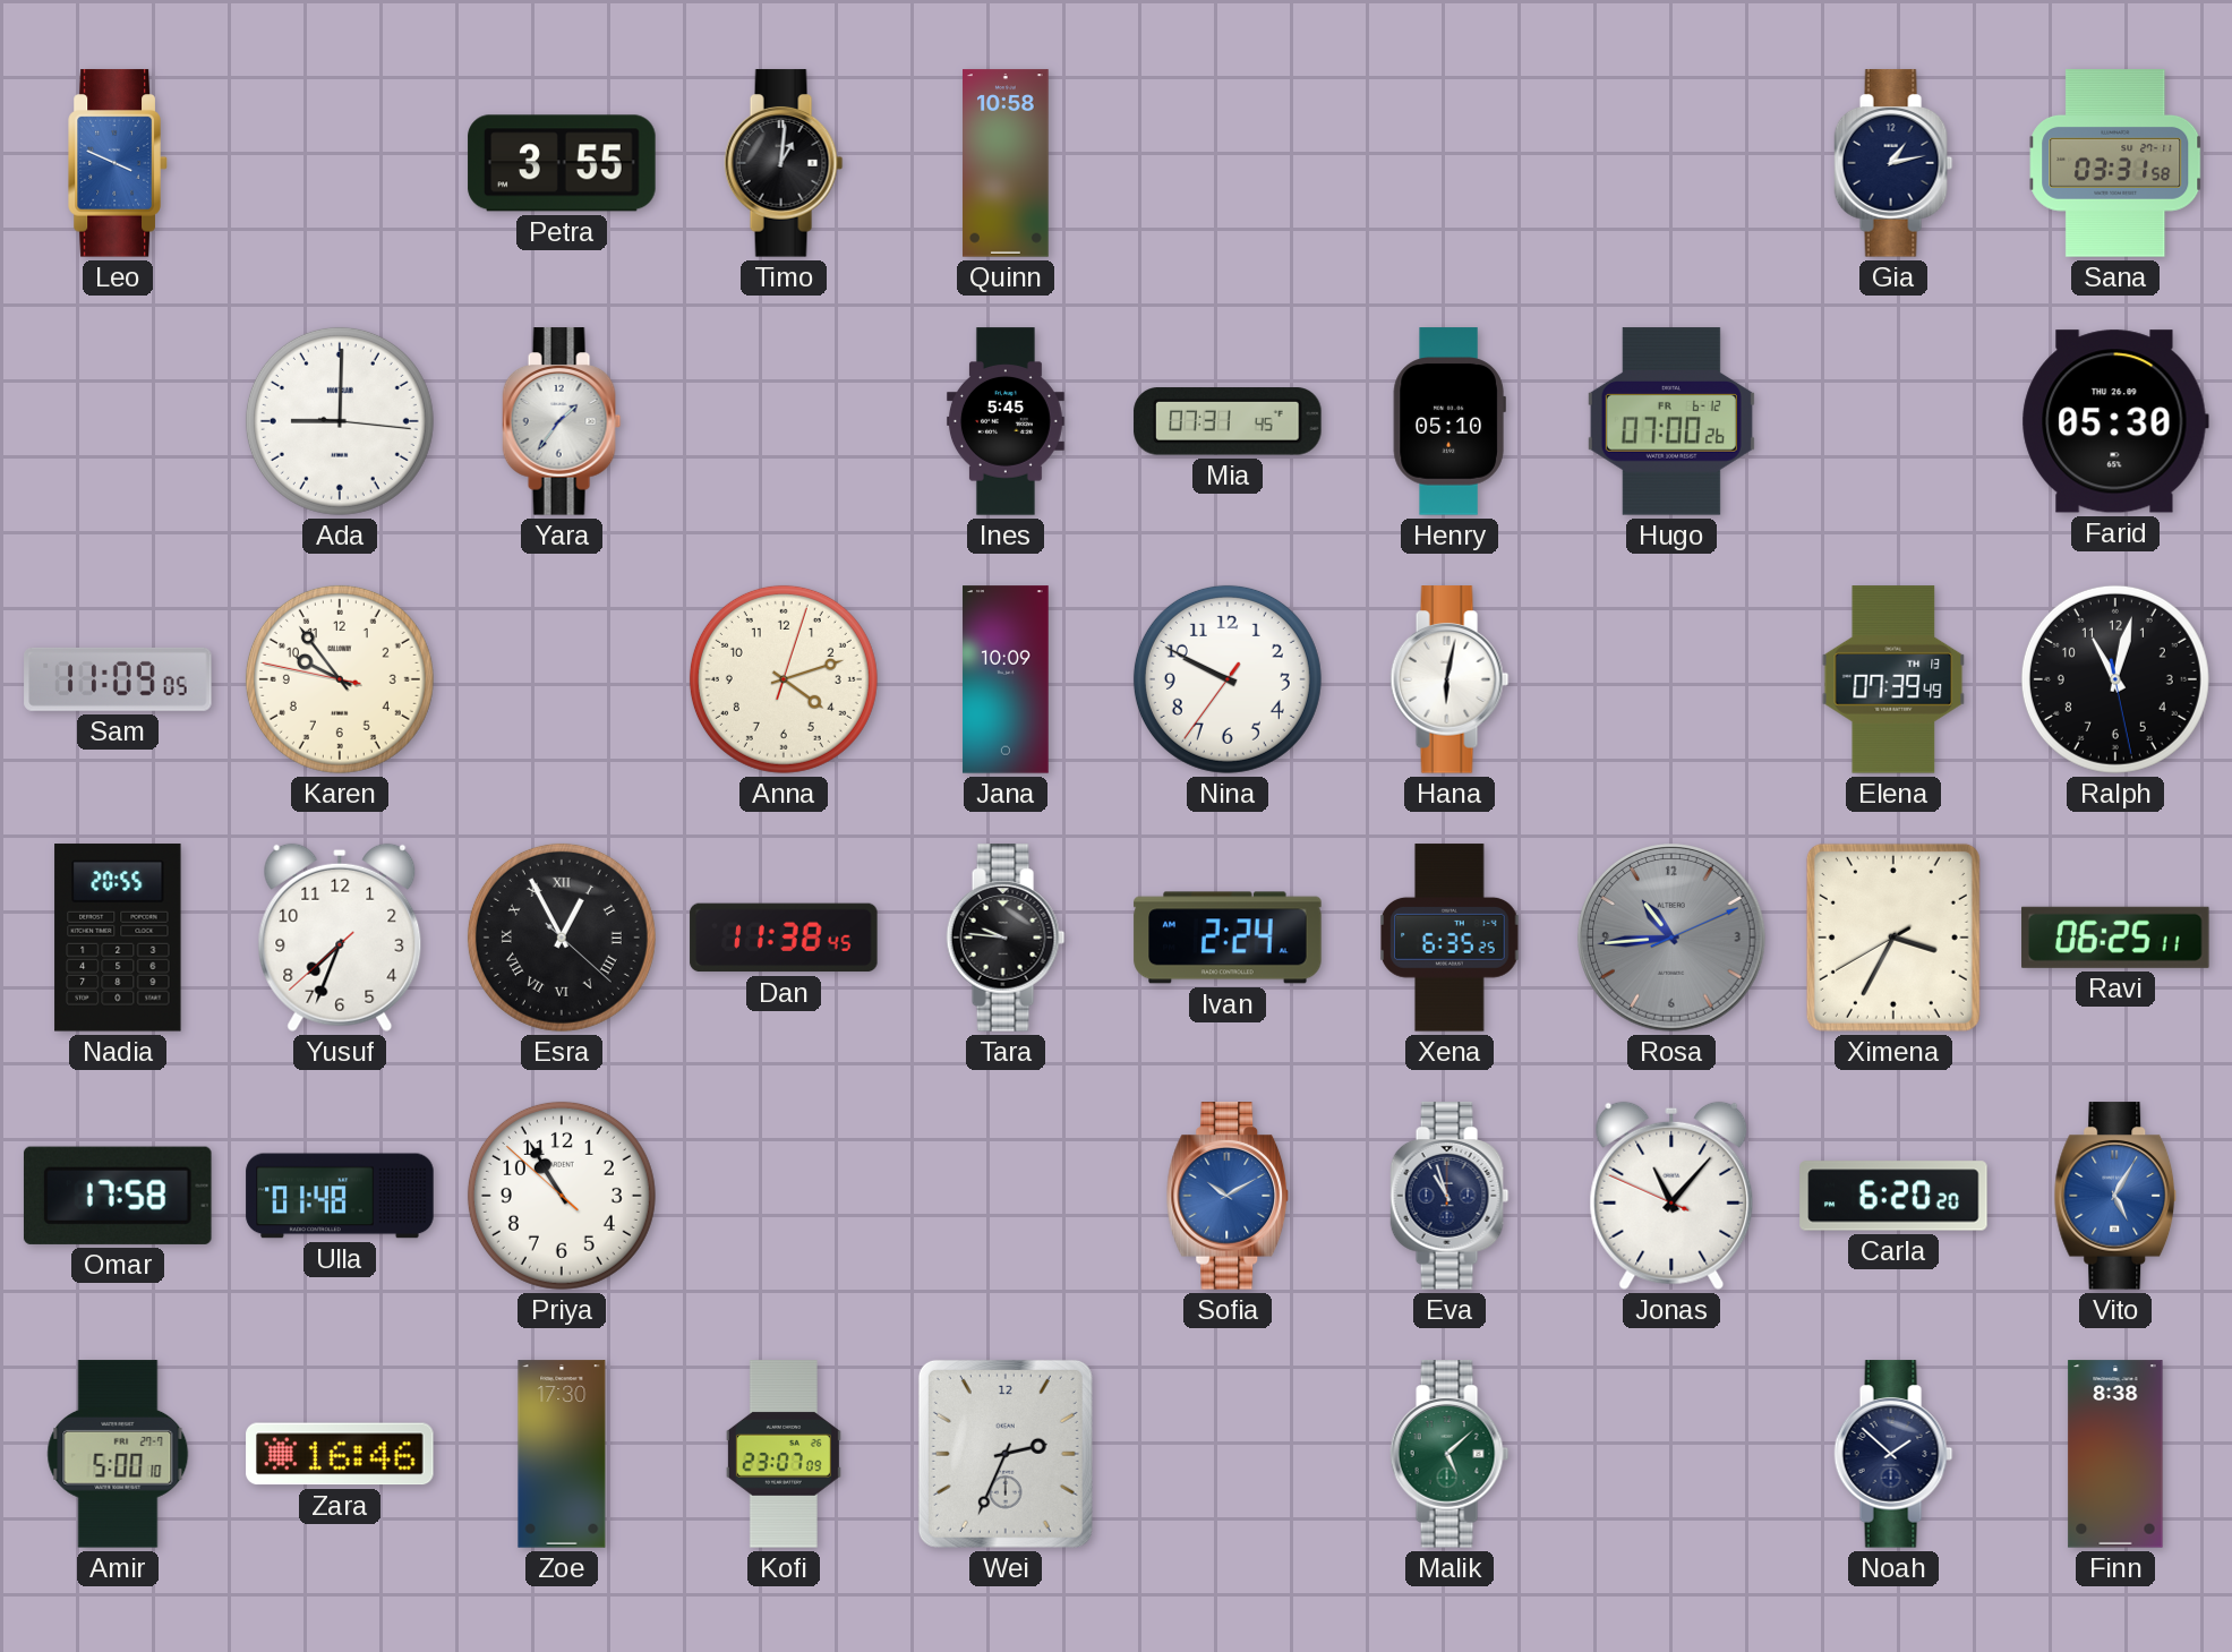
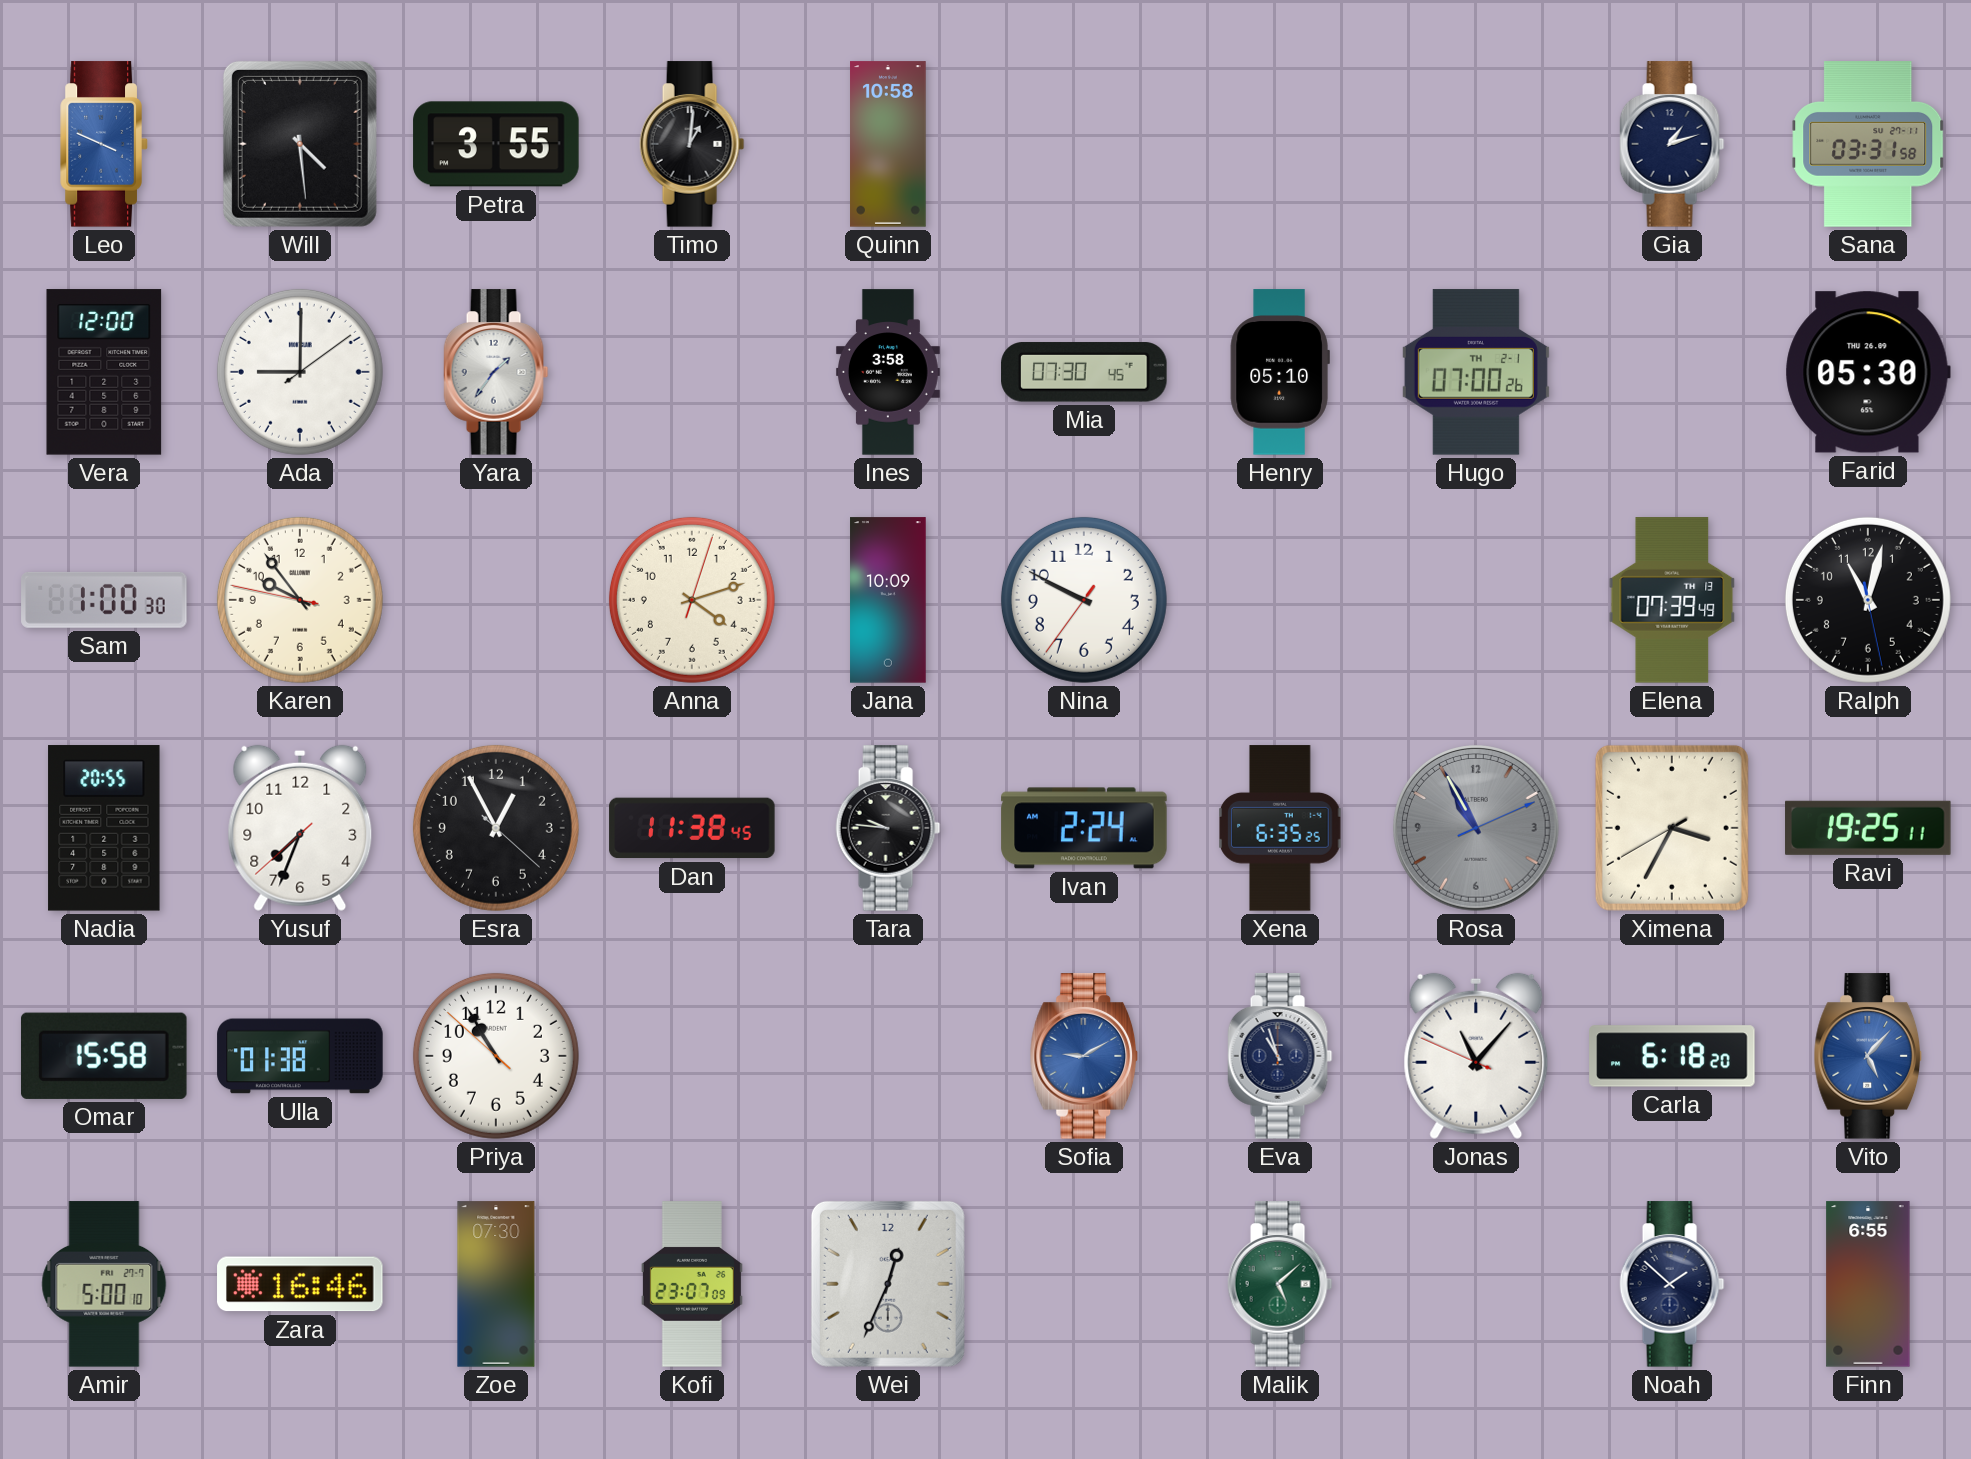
Will: none -> 4:29 (300, 144)
Gia: 1:13 -> 1:12 (1672, 144)
Vera: none -> 12:00 (104, 372)
Ada: 9:00:16 -> 9:00:09 (300, 372)
Ines: 5:45 -> 3:58 (888, 372)
Mia: 07:31 -> 07:30 (1084, 372)
Hugo date: FR 6-12 -> TH 2-1 (1476, 372)
Sam: 11:09 -> 1:00 (104, 600)
Hana: 6:02 -> none (1449, 679)
Esra numerals: Roman -> Arabic (496, 828)
Rosa: 10:44 -> 10:55 (1476, 828)
Ravi: 06:25 -> 19:25 (1868, 828)
Omar: 17:58 -> 15:58 (104, 1056)
Ulla: 01:48 -> 01:38 (300, 1056)
Sofia: 10:10 -> 9:10 (1084, 1056)
Carla: 6:20 -> 6:18 (1672, 1056)
Vito: 5:05 -> 5:07 (1868, 1056)
Zoe: 17:30 -> 07:30 (496, 1284)
Wei: 2:34 -> 12:34 (888, 1284)
Finn: 8:38 -> 6:55 (1868, 1284)
